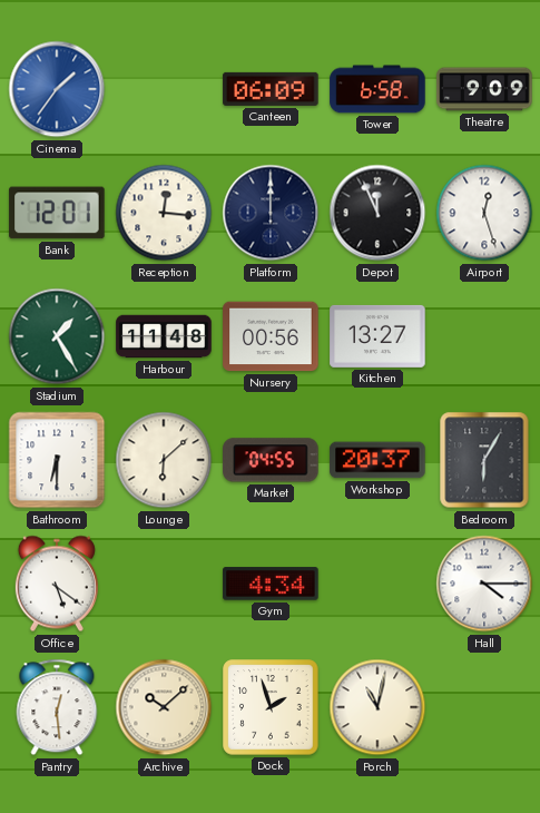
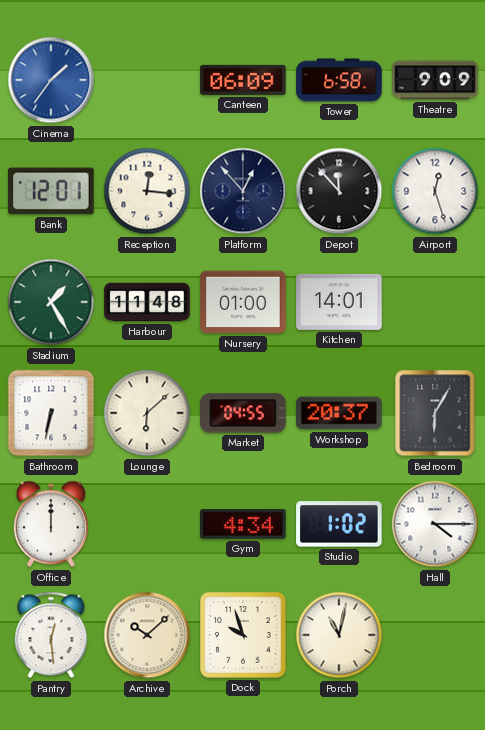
Platform: 12:00 -> 12:53 (243, 191)
Depot: 11:56 -> 11:53 (339, 191)
Nursery: 00:56 -> 01:00 (243, 302)
Kitchen: 13:27 -> 14:01 (339, 302)
Bathroom: 6:30 -> 6:32 (51, 413)
Office: 5:21 -> 12:00 (51, 524)
Studio: none -> 1:02 (339, 524)
Dock: 1:57 -> 9:57 (243, 635)
